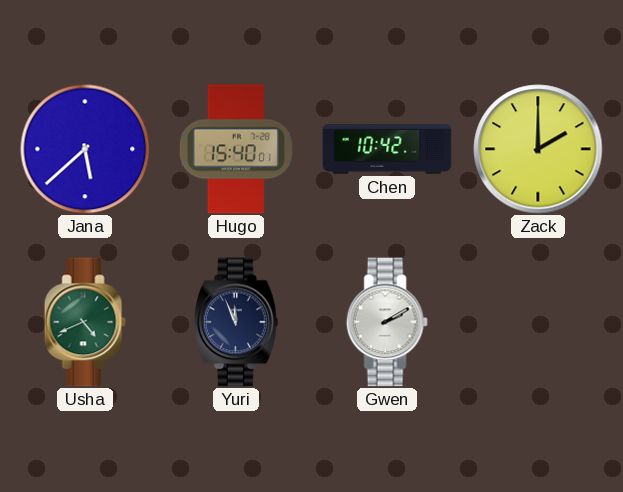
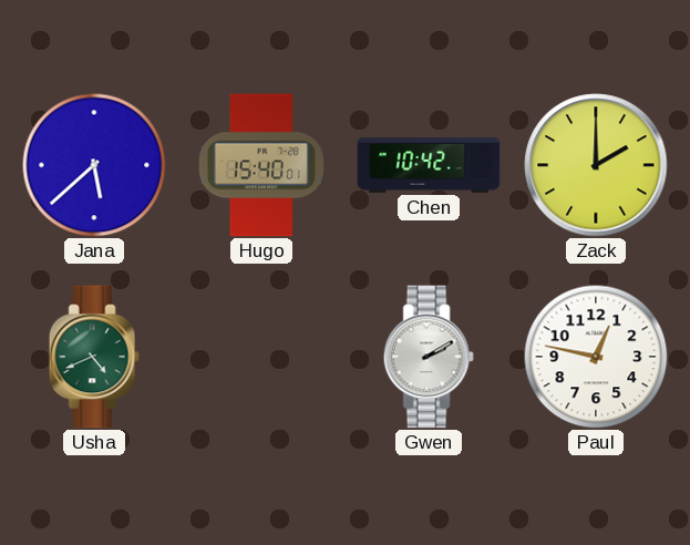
Yuri: 11:56 -> none (237, 322)
Paul: none -> 12:47 (596, 357)
